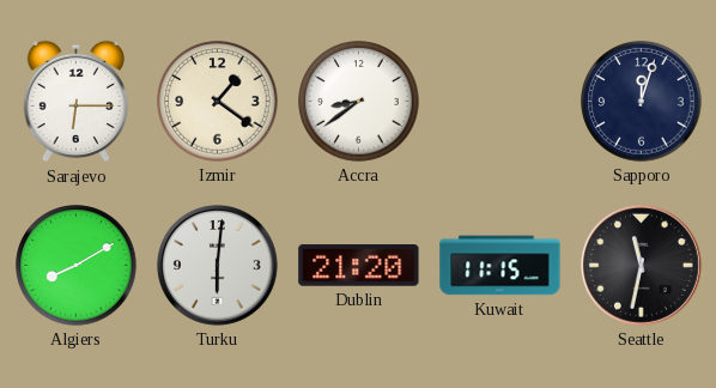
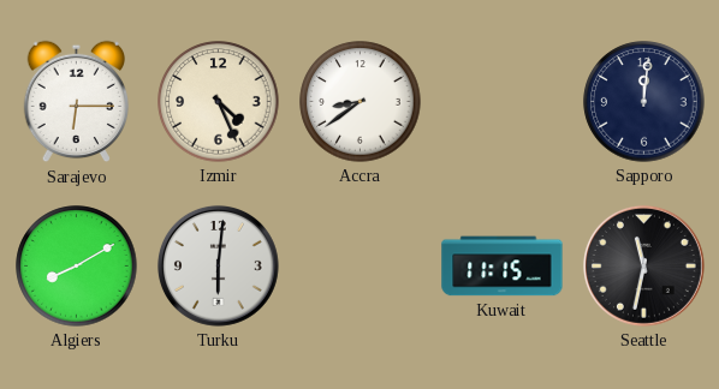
Izmir: 1:21 -> 4:26 (219, 102)
Sapporo: 12:03 -> 12:01 (644, 102)
Dublin: 21:20 -> none (359, 266)
